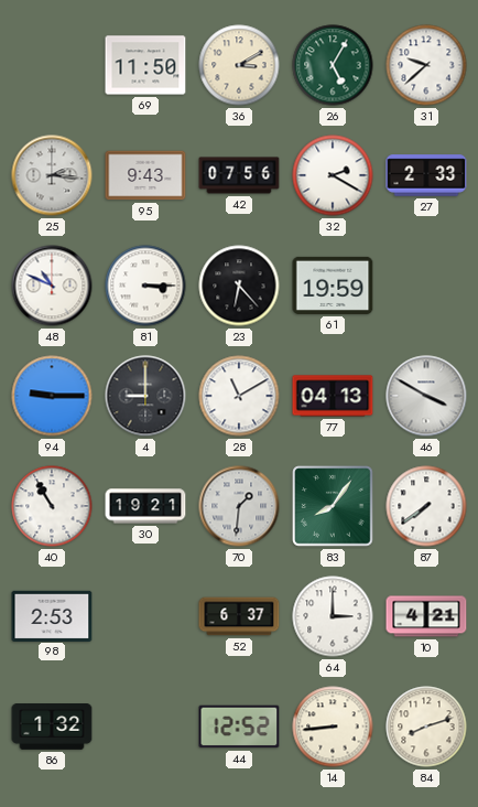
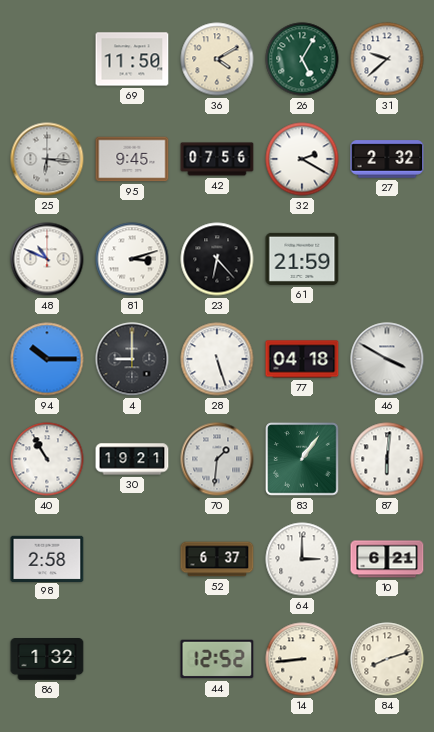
36: 3:10 -> 4:10 (217, 59)
25: 2:16 -> 6:16 (47, 159)
95: 9:43 -> 9:45 (132, 159)
27: 2:33 -> 2:32 (387, 159)
81: 3:15 -> 3:12 (132, 259)
61: 19:59 -> 21:59 (302, 259)
94: 9:15 -> 10:15 (47, 359)
28: 11:10 -> 5:27 (217, 359)
77: 04:13 -> 04:18 (302, 359)
83: 8:06 -> 1:06 (302, 459)
87: 7:39 -> 6:01 (387, 459)
98: 2:53 -> 2:58 (47, 558)
10: 4:21 -> 6:21 (387, 559)
